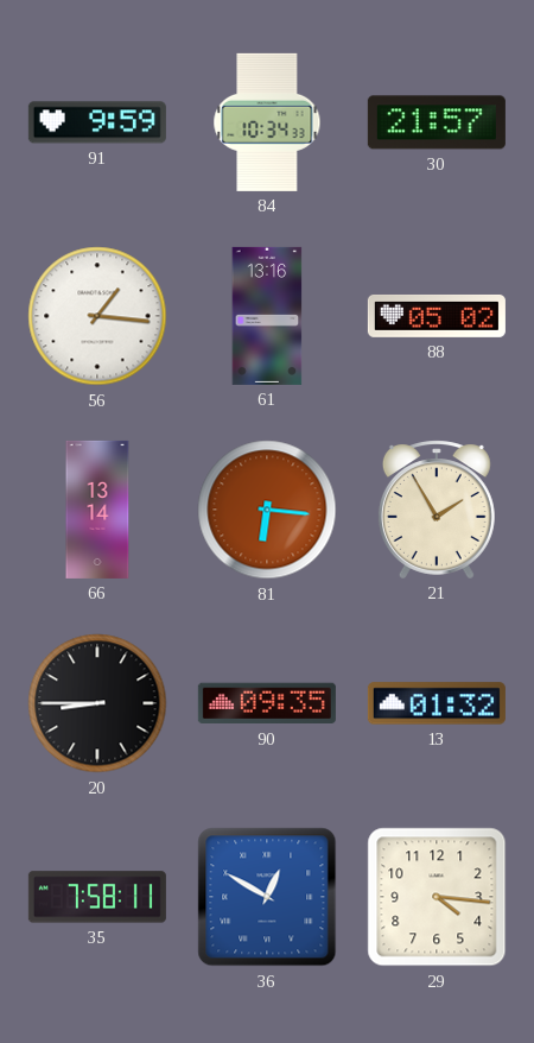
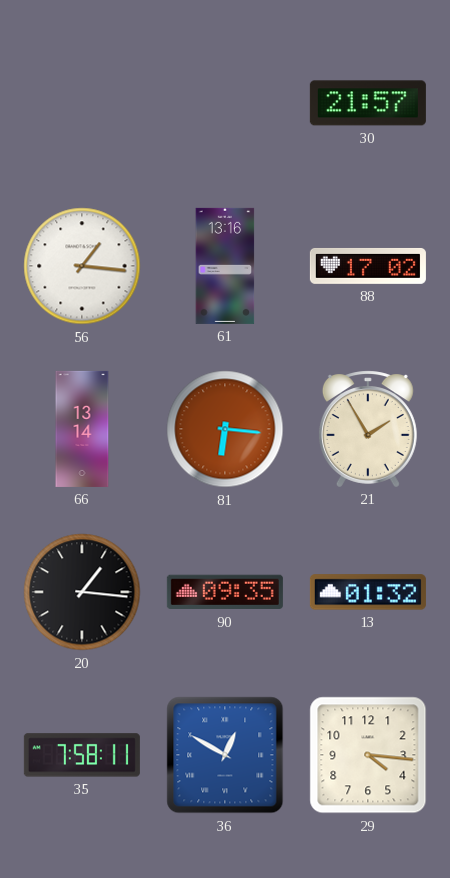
91: 9:59 -> none (97, 122)
84: 10:34 -> none (267, 122)
88: 05:02 -> 17:02 (368, 266)
20: 8:45 -> 1:16 (82, 592)
